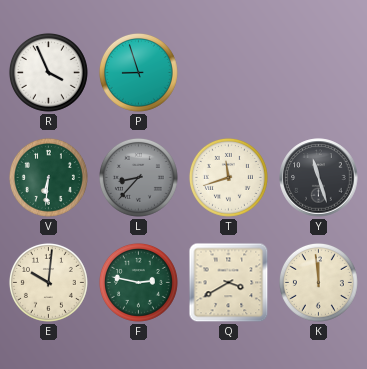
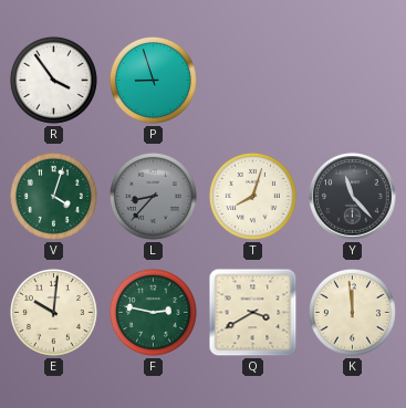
R: 3:56 -> 3:54 (53, 80)
V: 6:31 -> 4:03 (53, 196)
T: 11:42 -> 8:03 (252, 196)
Y: 11:27 -> 11:23 (353, 197)
